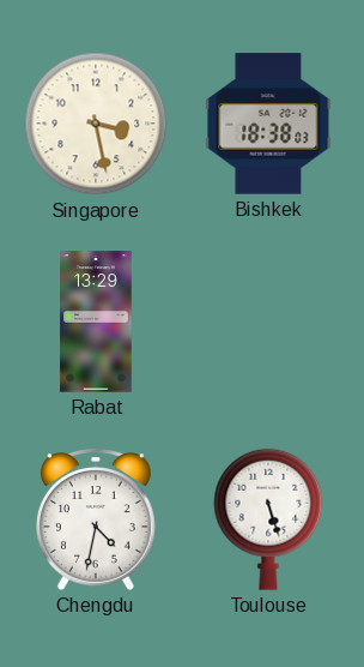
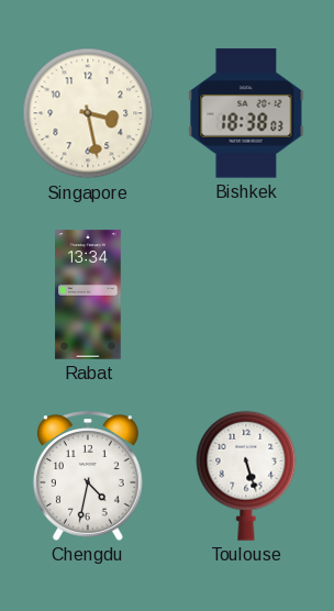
Rabat: 13:29 -> 13:34 (88, 295)
